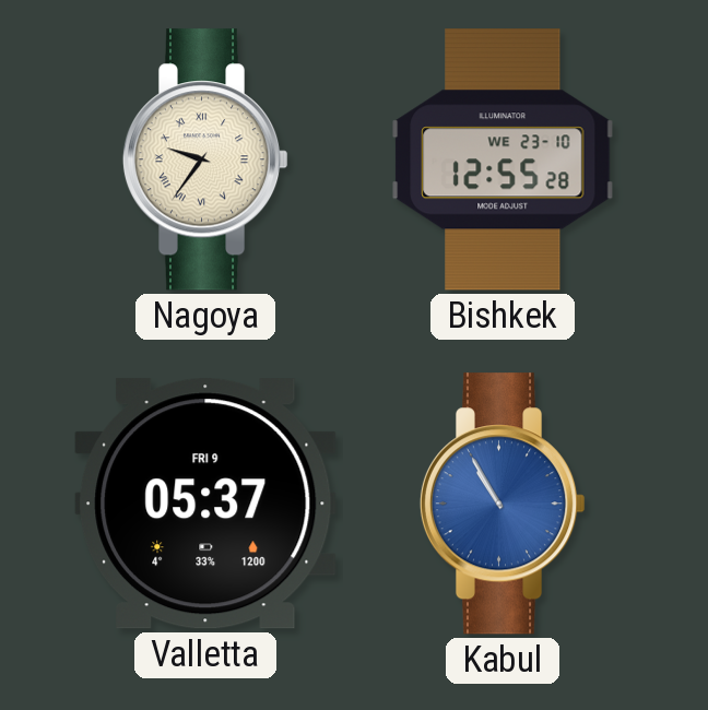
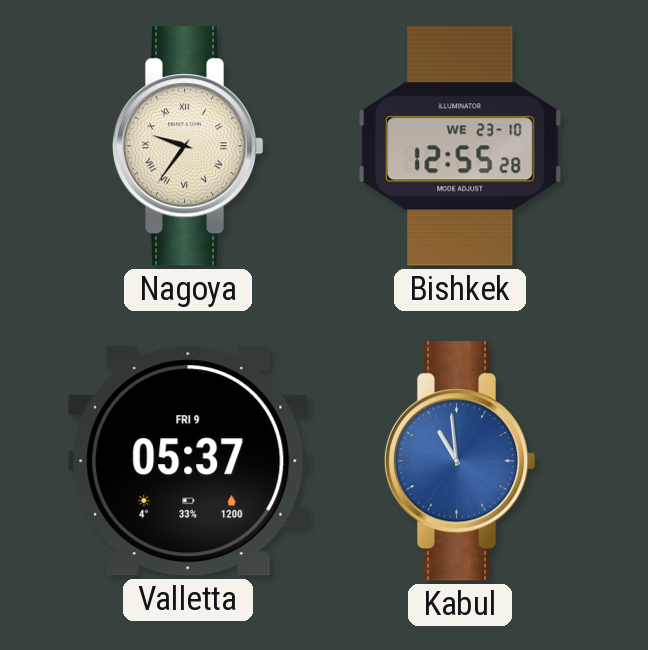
Kabul: 10:55 -> 10:59 (460, 461)
